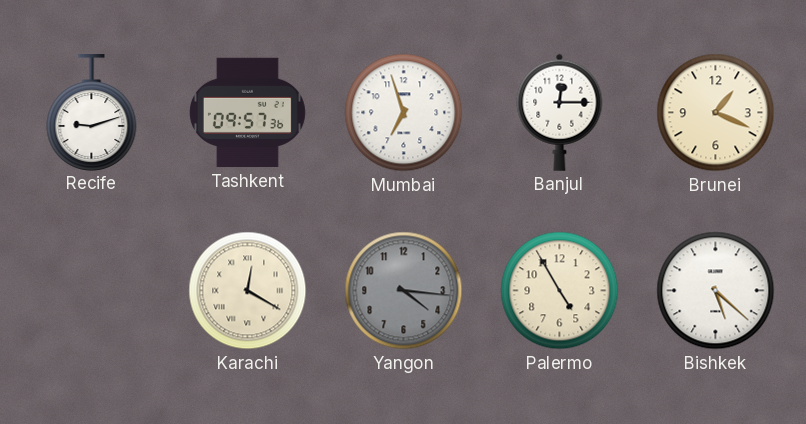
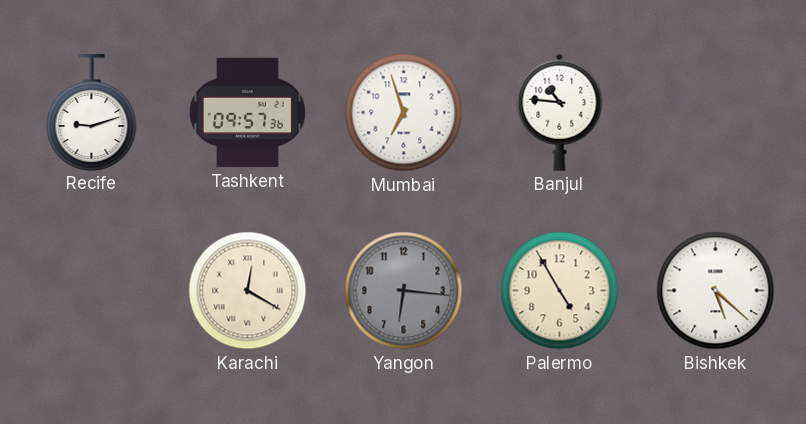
Banjul: 12:15 -> 10:46 (560, 112)
Brunei: 1:19 -> none (716, 113)
Yangon: 4:16 -> 6:16 (404, 291)
